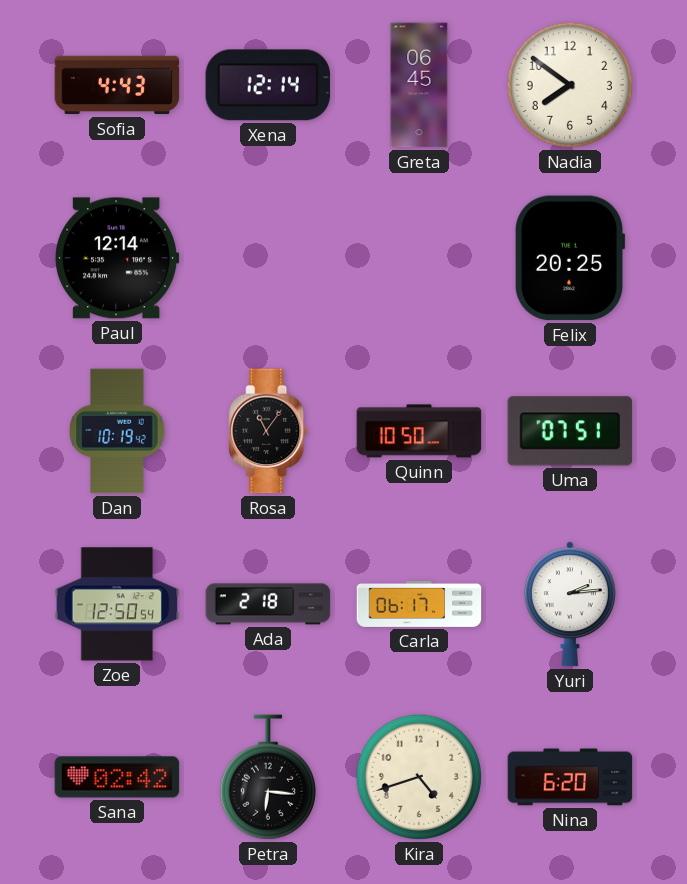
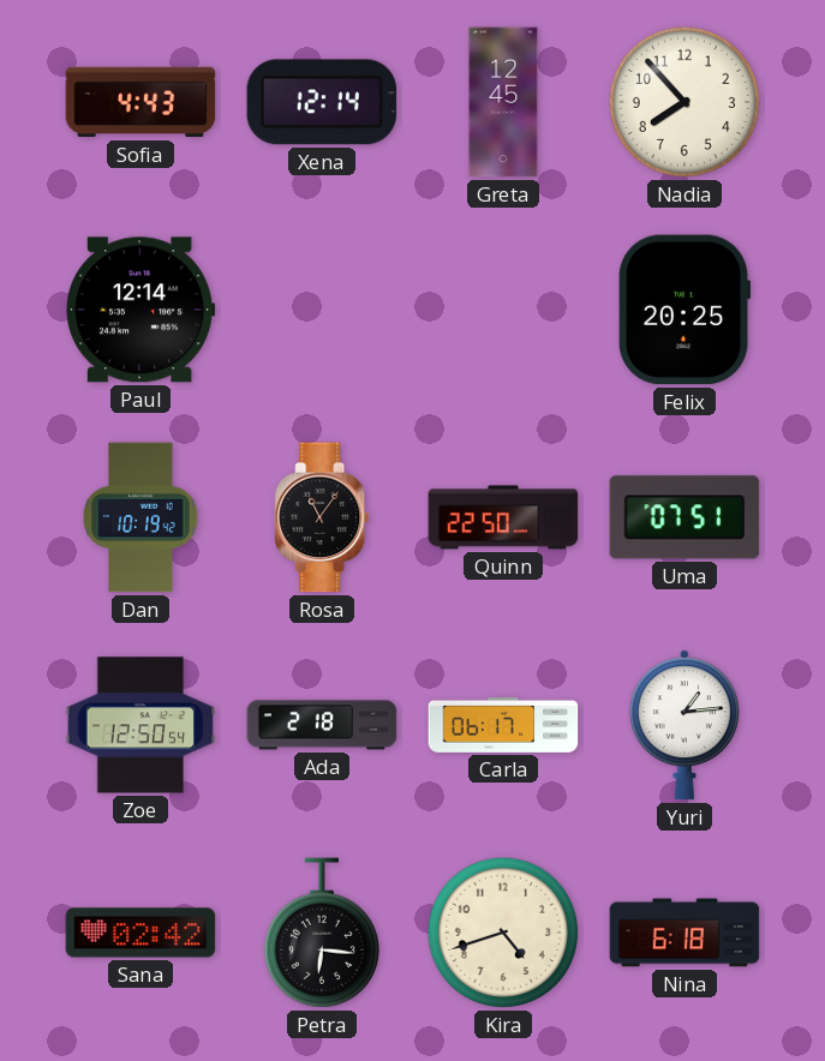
Greta: 06:45 -> 12:45 (503, 102)
Nadia: 7:51 -> 7:53 (684, 102)
Quinn: 10:50 -> 22:50 (503, 517)
Yuri: 2:14 -> 1:14 (684, 725)
Nina: 6:20 -> 6:18 (684, 933)
